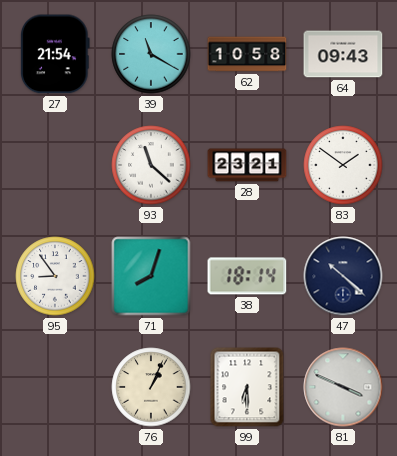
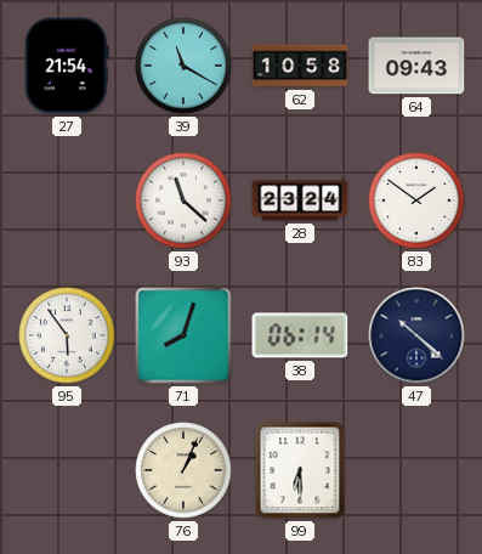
28: 23:21 -> 23:24 (300, 200)
95: 8:54 -> 5:54 (67, 335)
38: 18:14 -> 06:14 (300, 335)
81: 3:49 -> none (343, 387)
